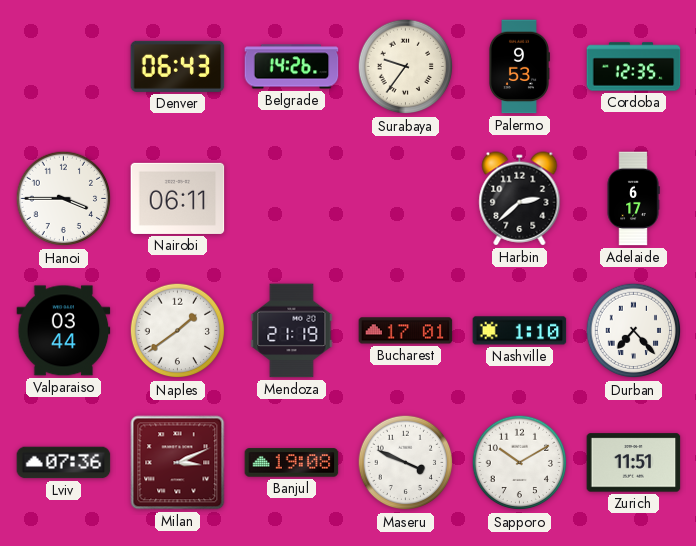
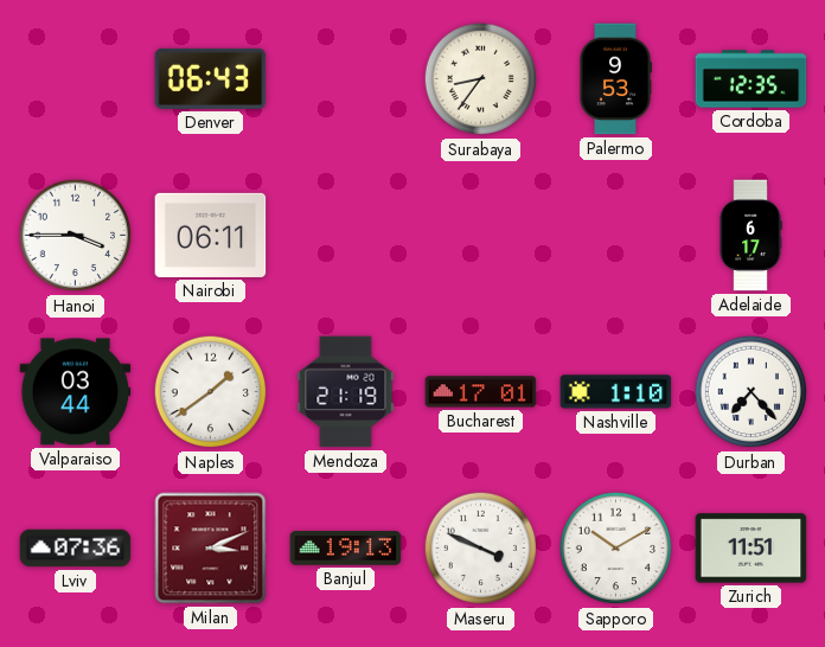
Belgrade: 14:26 -> none (292, 67)
Surabaya: 9:36 -> 8:36 (481, 79)
Harbin: 2:38 -> none (520, 199)
Banjul: 19:08 -> 19:13 (346, 549)
